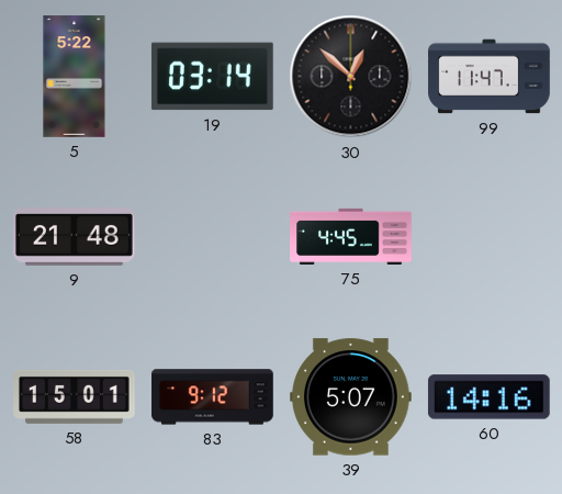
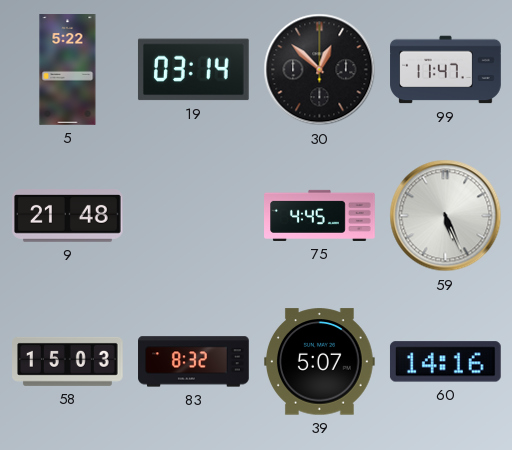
59: none -> 5:26 (446, 216)
58: 15:01 -> 15:03 (68, 361)
83: 9:12 -> 8:32 (194, 362)
